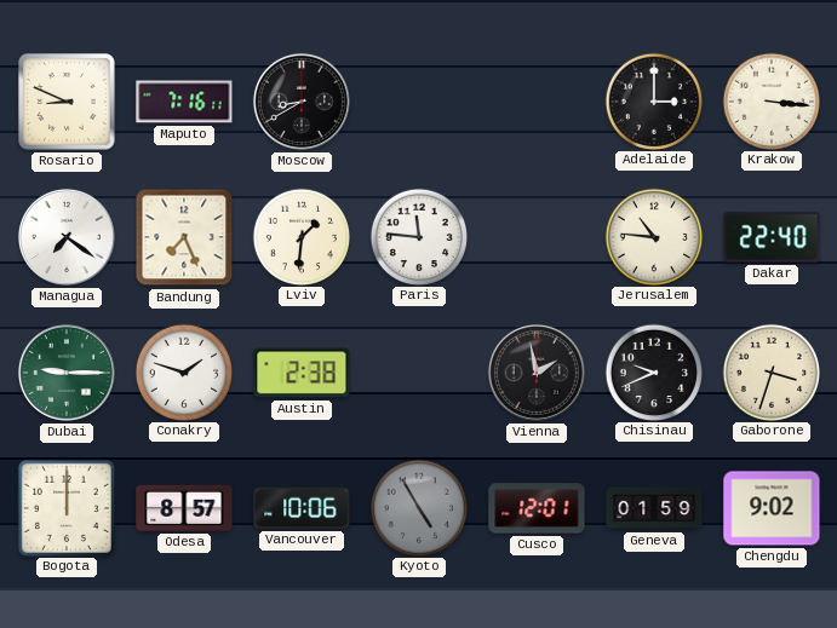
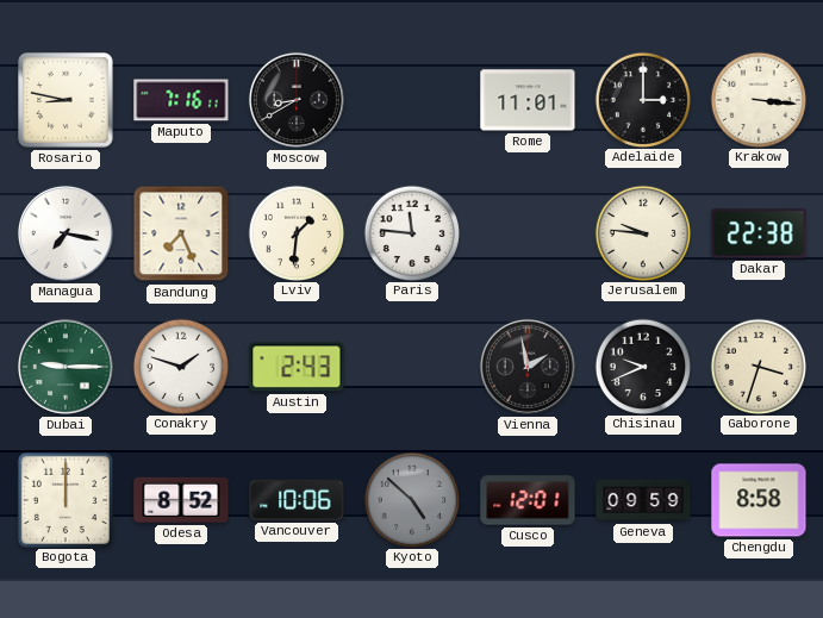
Rosario: 8:49 -> 8:47 (66, 100)
Rome: none -> 11:01 (528, 100)
Managua: 7:21 -> 7:17 (66, 233)
Jerusalem: 10:46 -> 9:46 (642, 232)
Dakar: 22:40 -> 22:38 (759, 233)
Austin: 2:38 -> 2:43 (297, 367)
Odesa: 8:57 -> 8:52 (181, 500)
Kyoto: 4:55 -> 4:52 (411, 499)
Geneva: 01:59 -> 09:59 (643, 500)
Chengdu: 9:02 -> 8:58 (759, 500)
